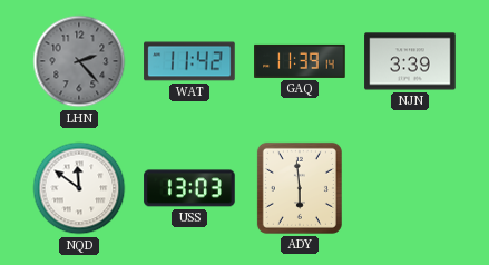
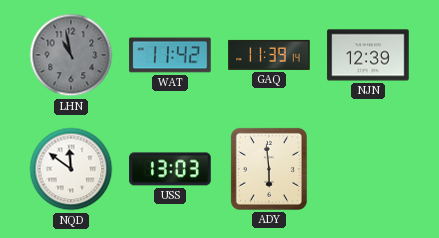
LHN: 2:23 -> 10:58 (71, 55)
NJN: 3:39 -> 12:39 (368, 55)
